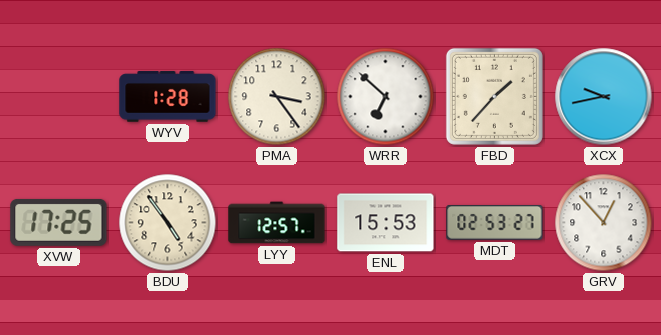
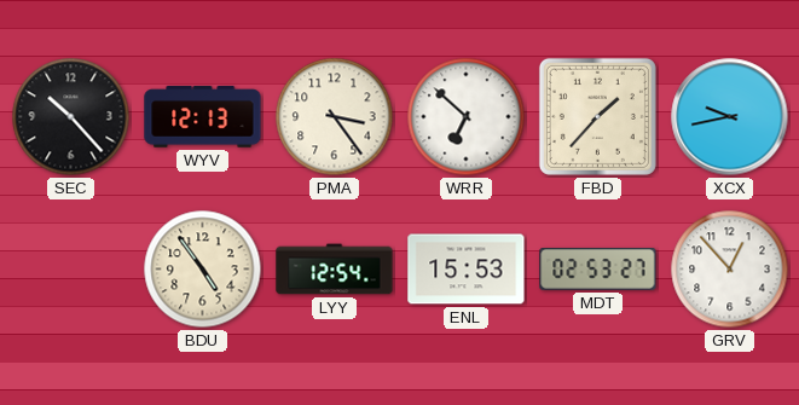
SEC: none -> 10:23 (71, 117)
WYV: 1:28 -> 12:13 (203, 117)
XVW: 17:25 -> none (59, 222)
LYY: 12:57 -> 12:54 (335, 270)
